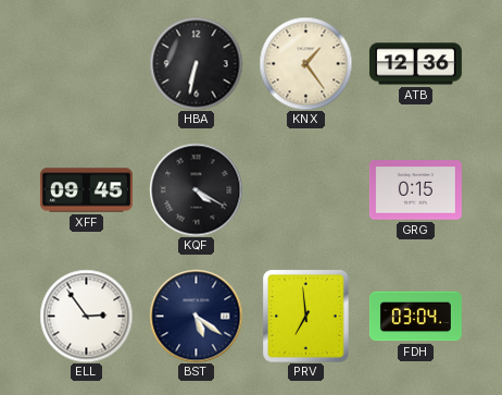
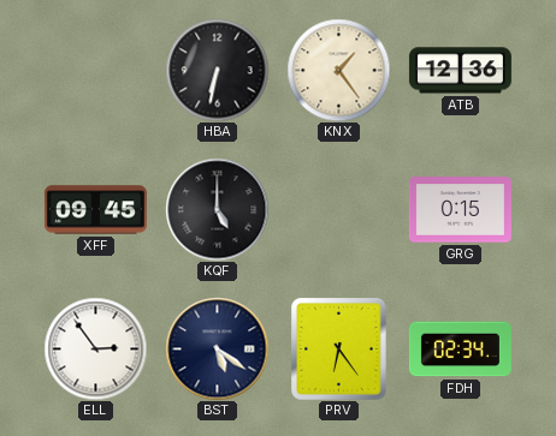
KQF: 4:20 -> 5:00 (217, 209)
PRV: 6:59 -> 6:24 (339, 348)
FDH: 03:04 -> 02:34 (460, 350)
